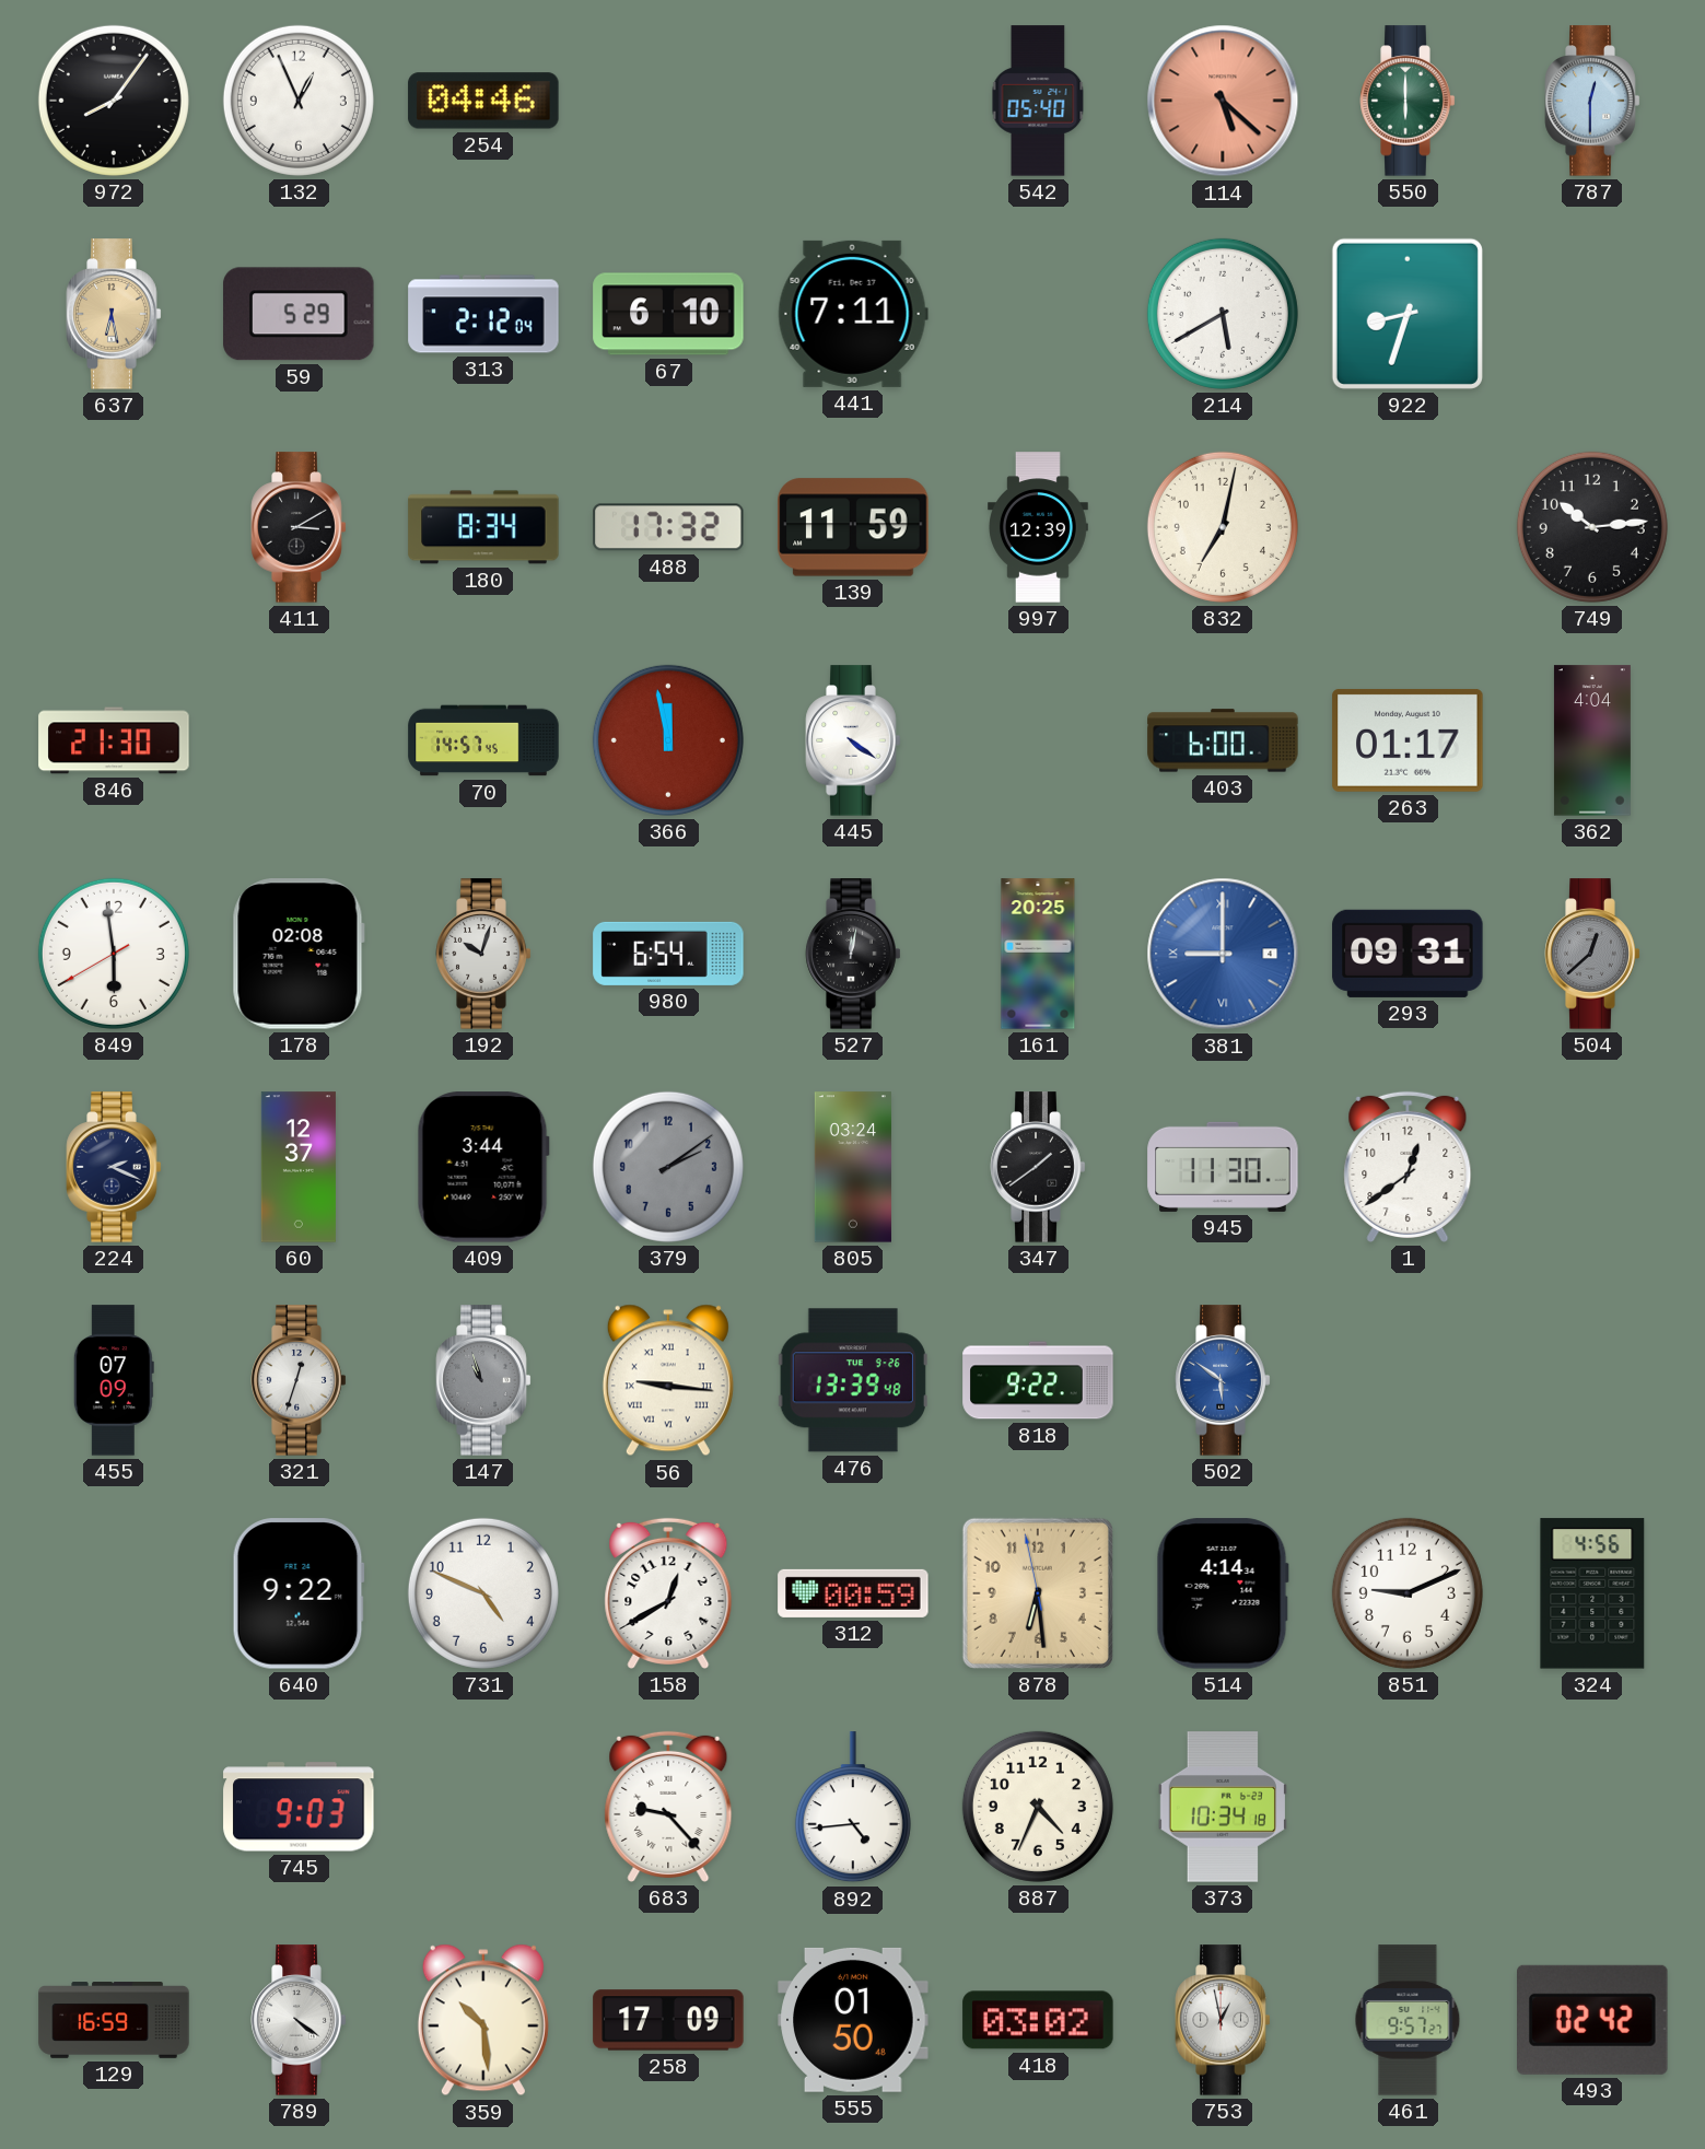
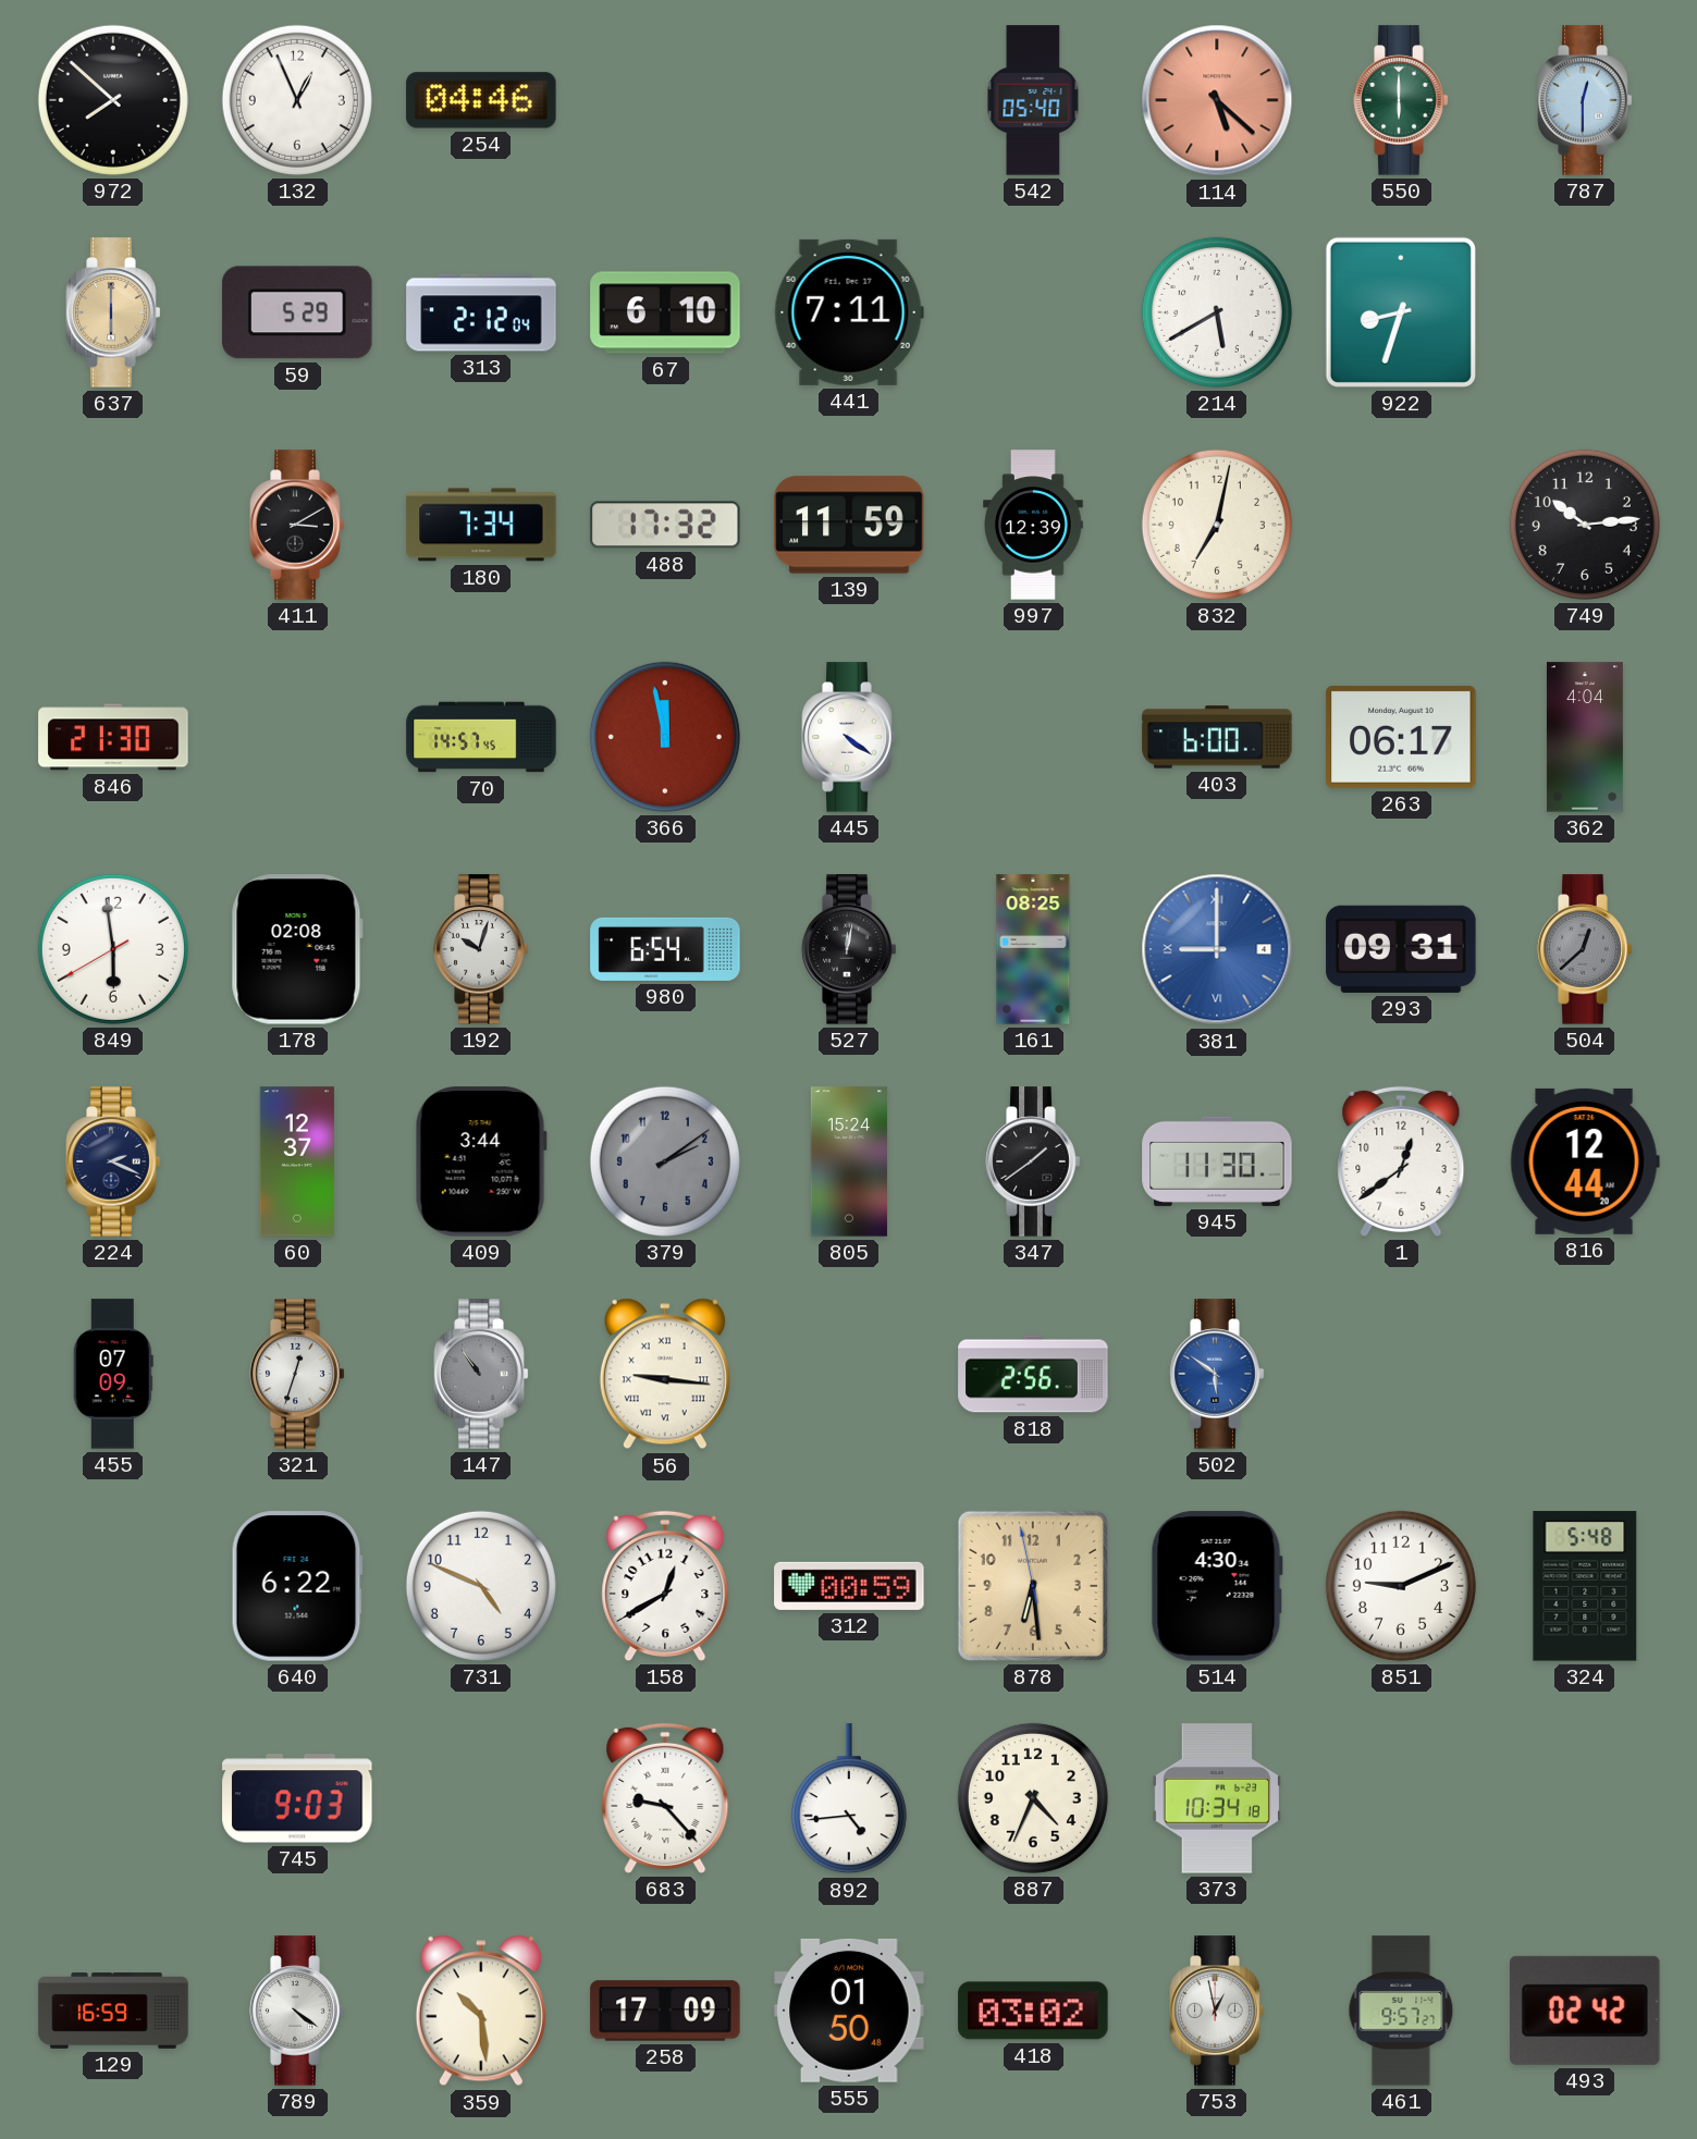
972: 8:06 -> 7:52 (113, 100)
637: 6:28 -> 6:00 (113, 312)
180: 8:34 -> 7:34 (481, 525)
263: 01:17 -> 06:17 (1401, 737)
161: 20:25 -> 08:25 (1033, 949)
805: 03:24 -> 15:24 (849, 1161)
816: none -> 12:44 (1585, 1161)
147: 10:57 -> 10:54 (481, 1374)
476: 13:39 -> none (853, 1380)
818: 9:22 -> 2:56 (1033, 1374)
640: 9:22 -> 6:22 (297, 1586)
514: 4:14 -> 4:30 (1217, 1586)
324: 4:56 -> 5:48 (1585, 1586)
